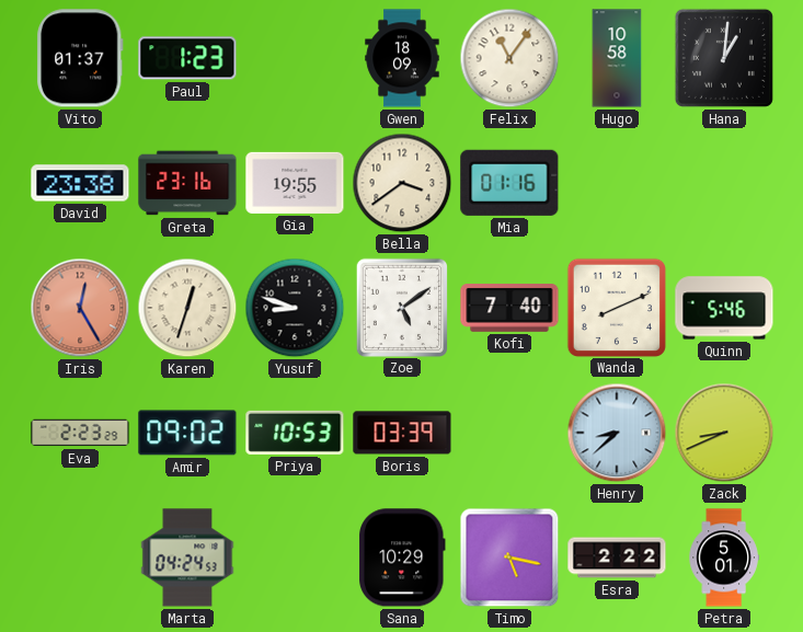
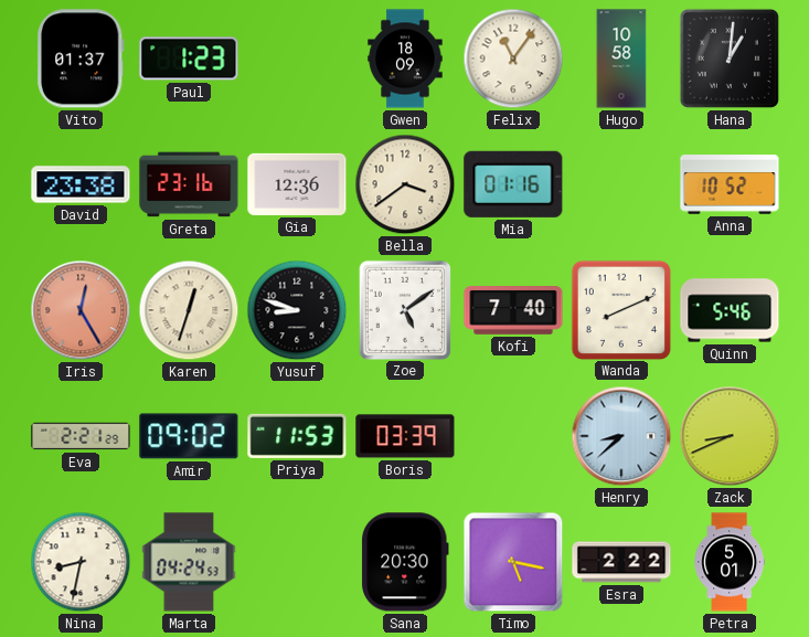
Gia: 19:55 -> 12:36 (297, 184)
Anna: none -> 10:52 (730, 184)
Eva: 2:23 -> 2:21 (81, 436)
Priya: 10:53 -> 11:53 (297, 436)
Nina: none -> 8:32 (81, 562)
Sana: 10:29 -> 20:30 (405, 562)
